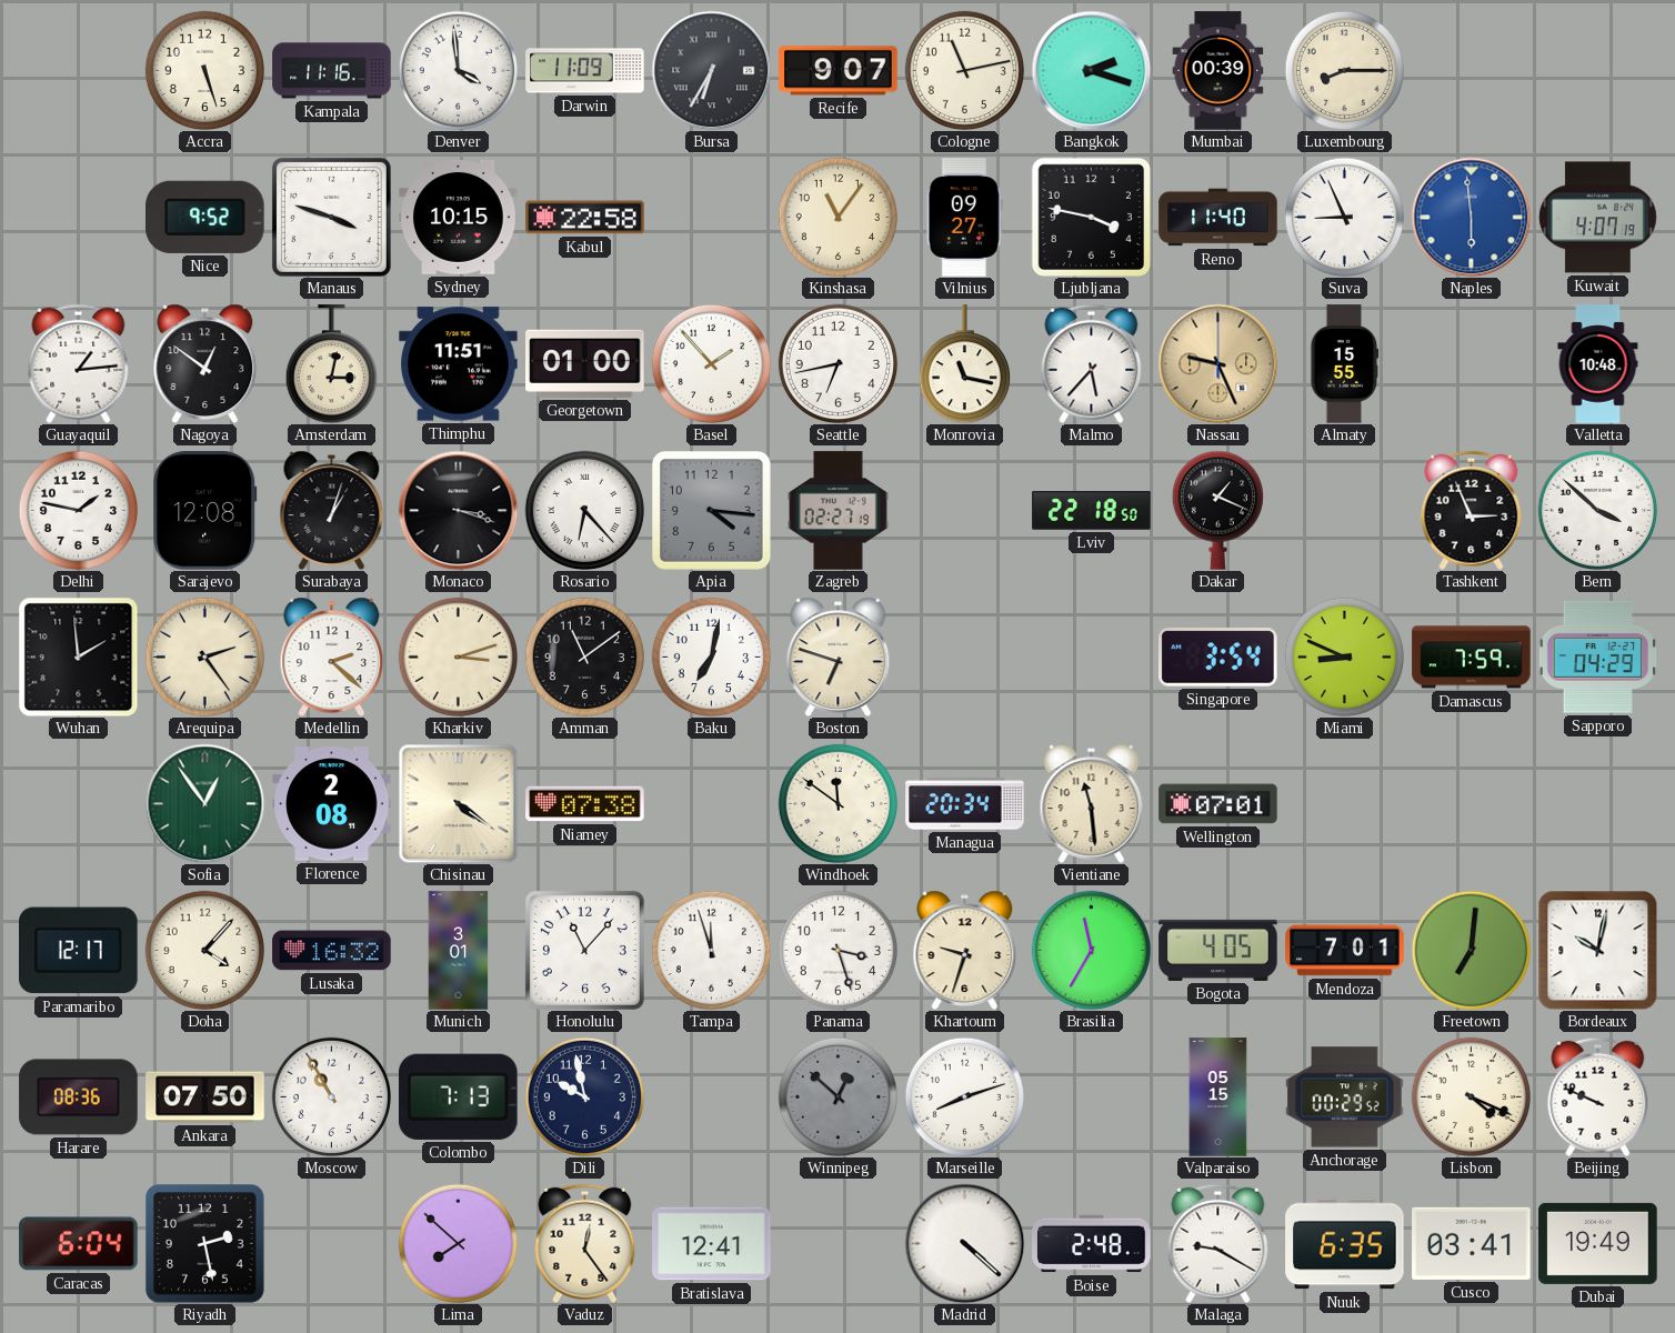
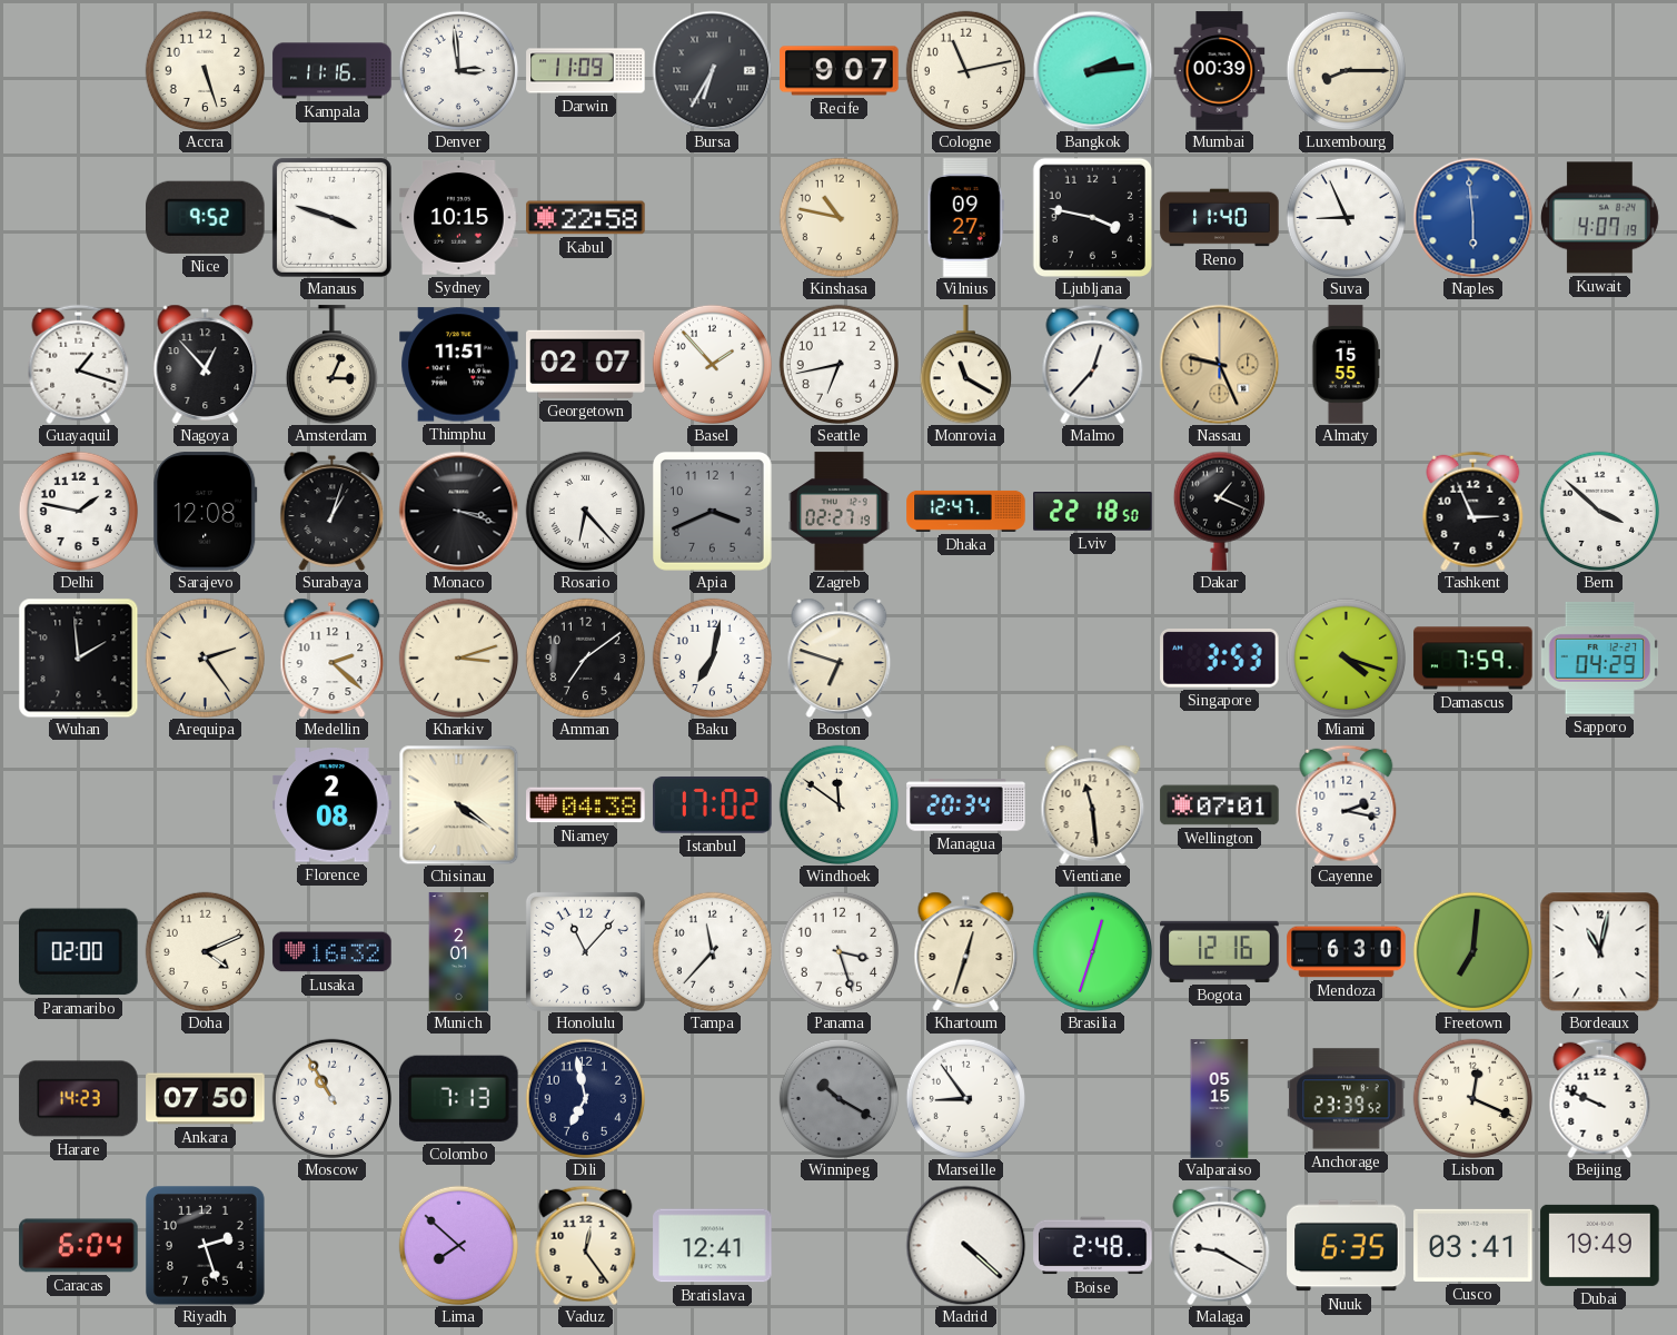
Denver: 3:59 -> 2:59 (458, 70)
Bangkok: 2:18 -> 2:14 (1092, 70)
Kinshasa: 11:06 -> 10:47 (838, 217)
Guayaquil: 1:14 -> 1:18 (79, 364)
Nagoya: 12:51 -> 12:53 (206, 364)
Amsterdam: 3:02 -> 3:04 (331, 365)
Georgetown: 01:00 -> 02:07 (586, 364)
Monrovia: 11:17 -> 11:20 (965, 365)
Malmo: 5:37 -> 12:37 (1093, 364)
Valletta: 10:48 -> none (1598, 364)
Apia: 4:16 -> 3:41 (713, 512)
Dhaka: none -> 12:47 (966, 511)
Amman: 11:09 -> 7:09 (585, 657)
Singapore: 3:54 -> 3:53 (1220, 659)
Miami: 8:49 -> 4:18 (1346, 657)
Sofia: 12:54 -> none (204, 803)
Niamey: 07:38 -> 04:38 (586, 805)
Istanbul: none -> 17:02 (713, 804)
Cayenne: none -> 2:17 (1347, 804)
Paramaribo: 12:17 -> 02:00 (79, 952)
Doha: 4:07 -> 4:11 (205, 951)
Munich: 3:01 -> 2:01 (459, 952)
Tampa: 11:57 -> 11:37 (712, 951)
Khartoum: 9:33 -> 12:33 (966, 951)
Brasilia: 11:35 -> 12:33 (1092, 951)
Bogota: 4:05 -> 12:16 (1220, 951)
Mendoza: 7:01 -> 6:30 (1347, 952)
Bordeaux: 10:02 -> 11:02 (1599, 951)
Harare: 08:36 -> 14:23 (79, 1099)
Dili: 9:58 -> 6:58 (585, 1098)
Winnipeg: 12:52 -> 10:20 (838, 1098)
Marseille: 8:12 -> 8:54 (965, 1098)
Anchorage: 00:29 -> 23:39 (1347, 1099)
Lisbon: 4:19 -> 12:19 (1472, 1098)
Riyadh: 2:28 -> 2:27 (206, 1246)
